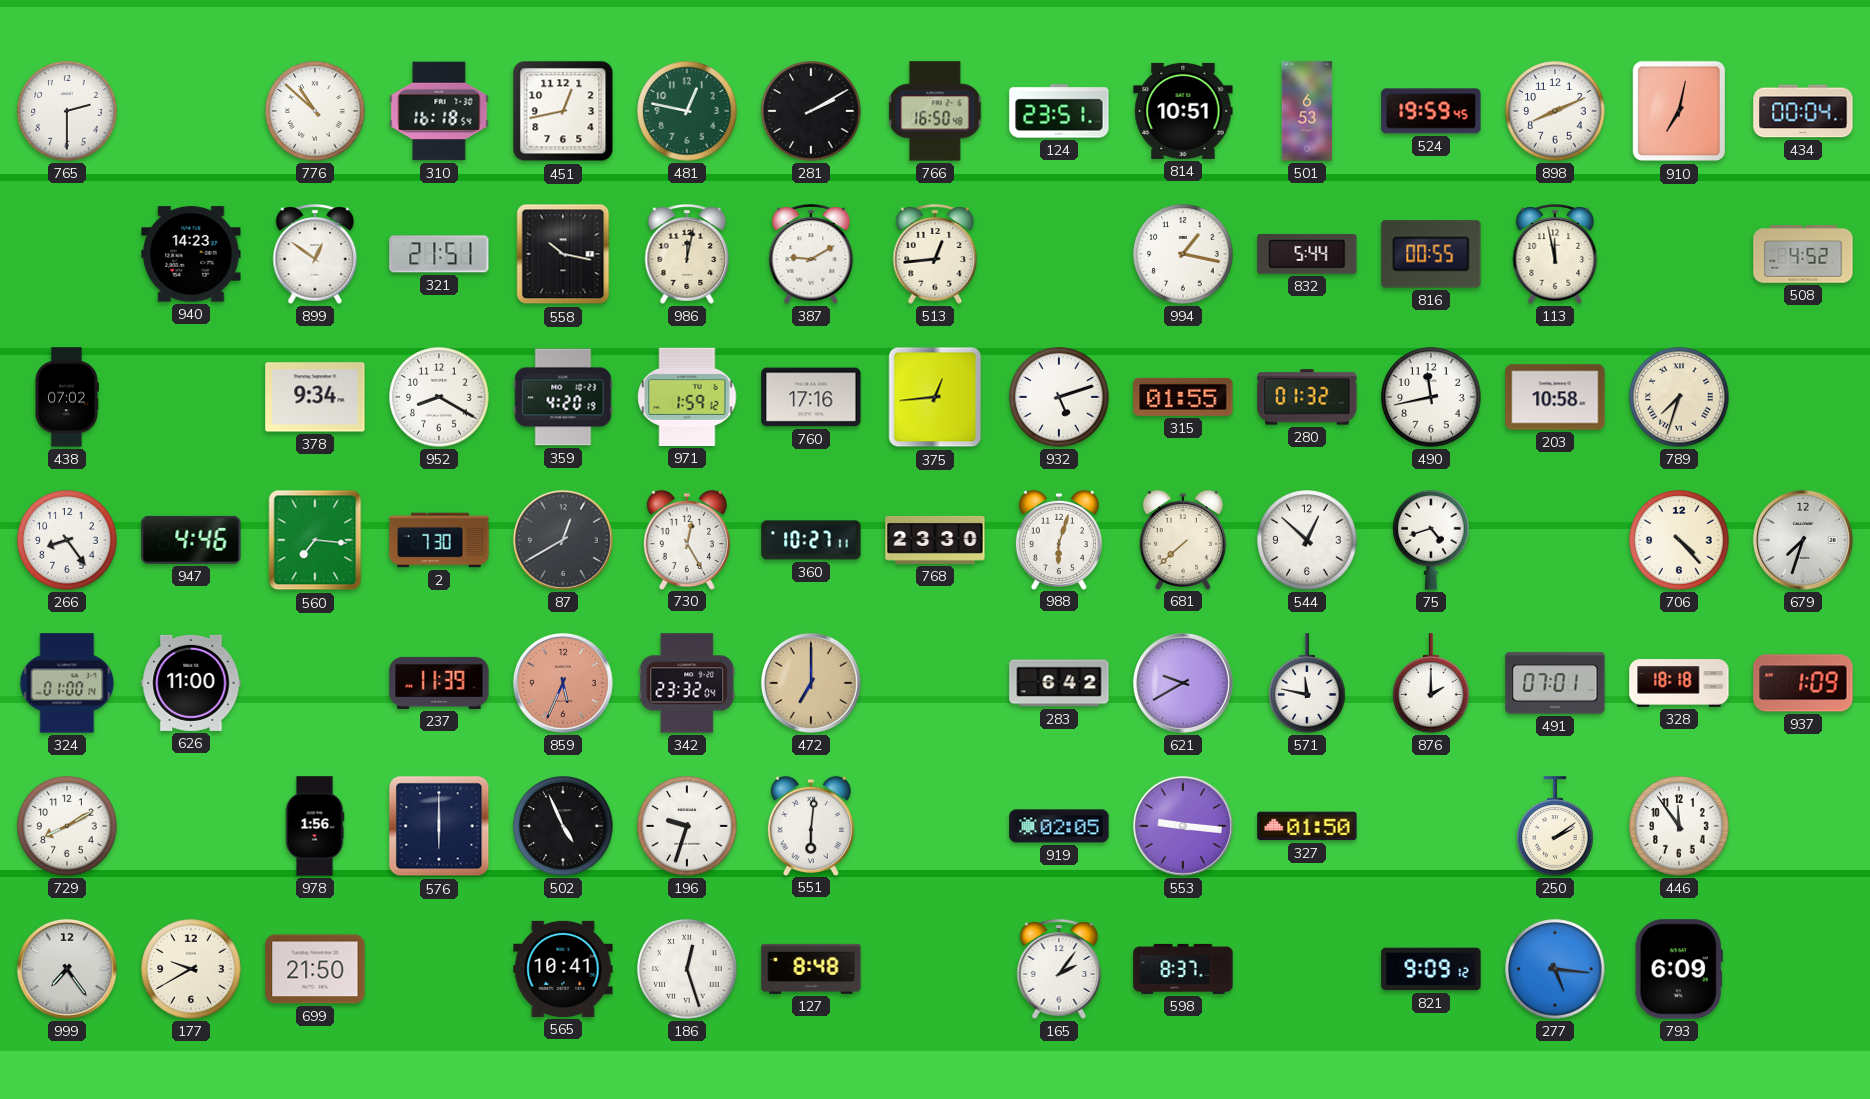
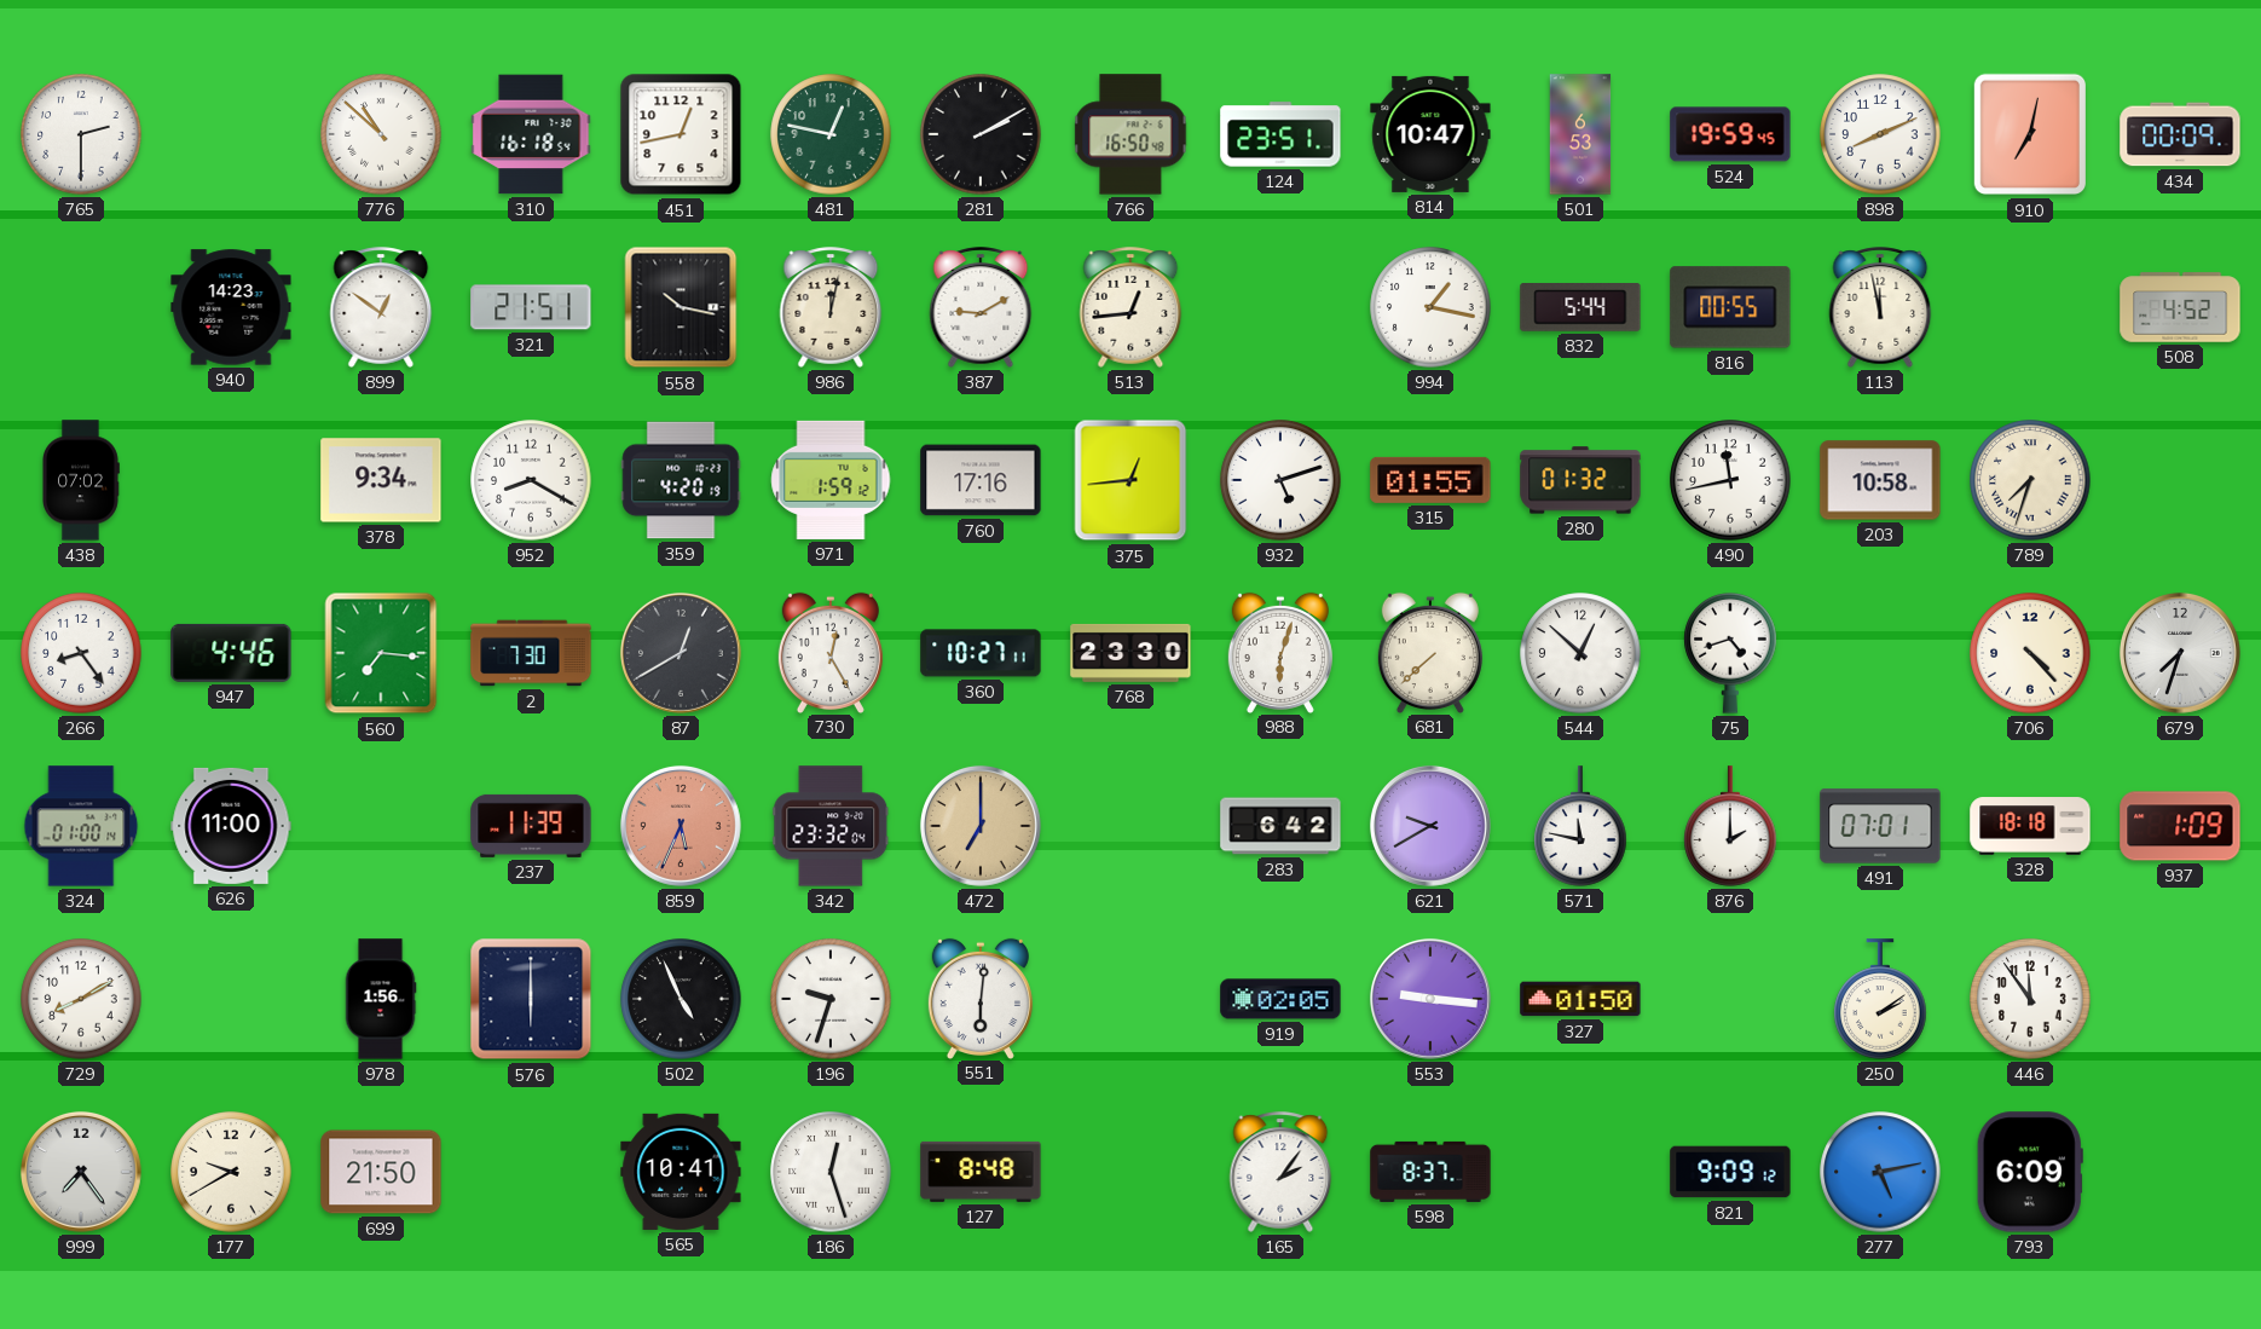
814: 10:51 -> 10:47 (1430, 134)
434: 00:04 -> 00:09 (2180, 134)
277: 5:16 -> 5:13 (1880, 1172)
